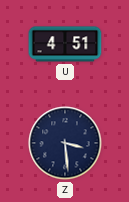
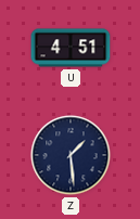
Z: 3:29 -> 1:29 (71, 155)
